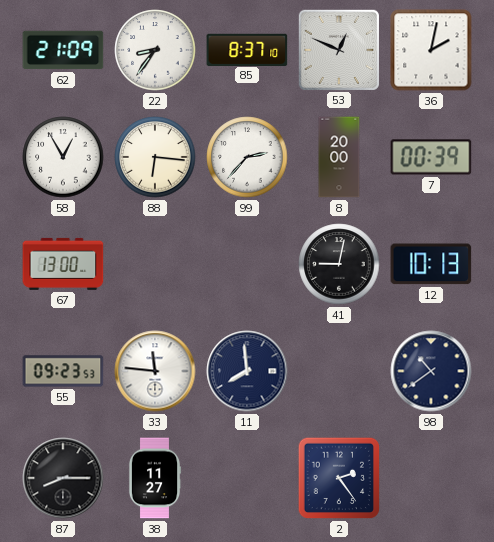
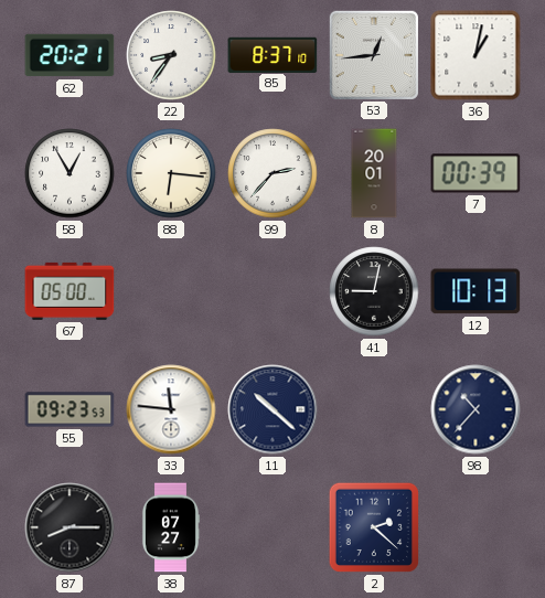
62: 21:09 -> 20:21 (70, 55)
53: 12:49 -> 12:44 (373, 54)
36: 2:02 -> 1:02 (475, 55)
8: 20:00 -> 20:01 (374, 173)
67: 13:00 -> 05:00 (70, 291)
11: 7:59 -> 10:22 (272, 409)
98: 10:39 -> 10:37 (475, 409)
38: 11:27 -> 07:27 (171, 527)
2: 2:24 -> 2:22 (374, 527)
